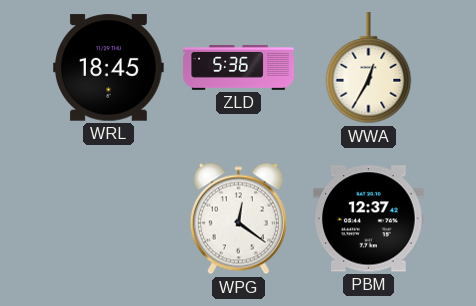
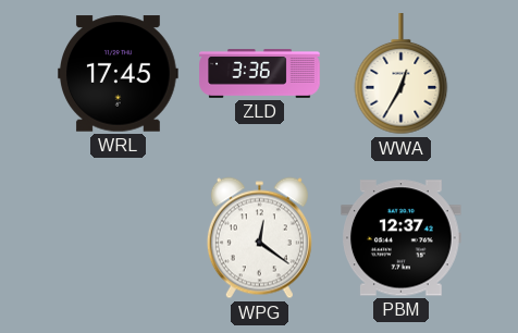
WRL: 18:45 -> 17:45 (119, 74)
ZLD: 5:36 -> 3:36 (260, 74)
